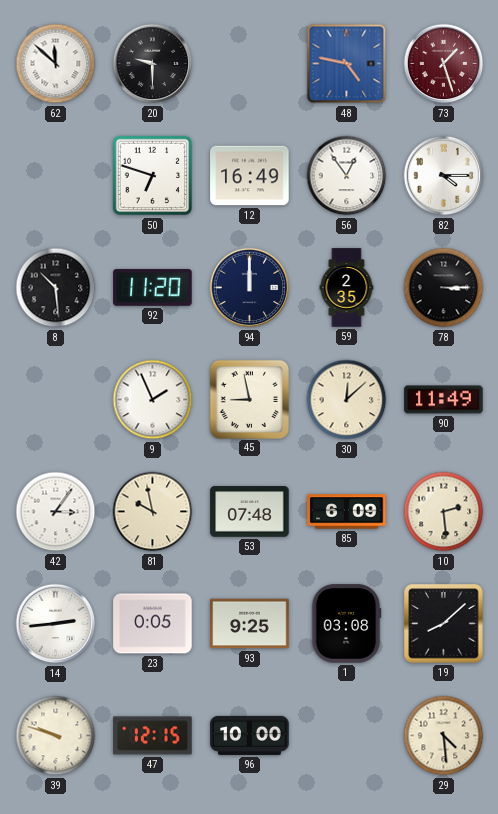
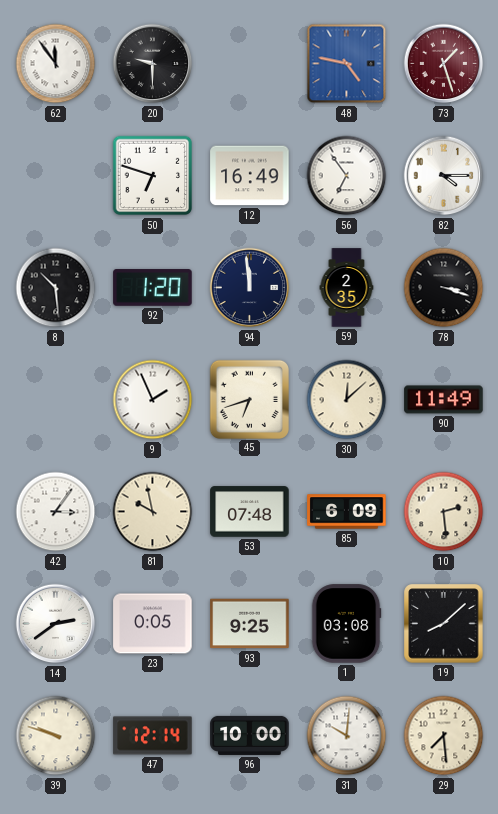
62: 11:52 -> 11:54 (56, 64)
56: 12:54 -> 6:54 (347, 176)
92: 11:20 -> 1:20 (153, 288)
94: 12:00 -> 11:59 (250, 288)
78: 3:15 -> 3:18 (444, 288)
45: 8:58 -> 6:42 (249, 399)
14: 2:44 -> 2:39 (56, 624)
47: 12:15 -> 12:14 (153, 736)
31: none -> 10:01 (347, 736)
29: 4:29 -> 7:29 (444, 736)
